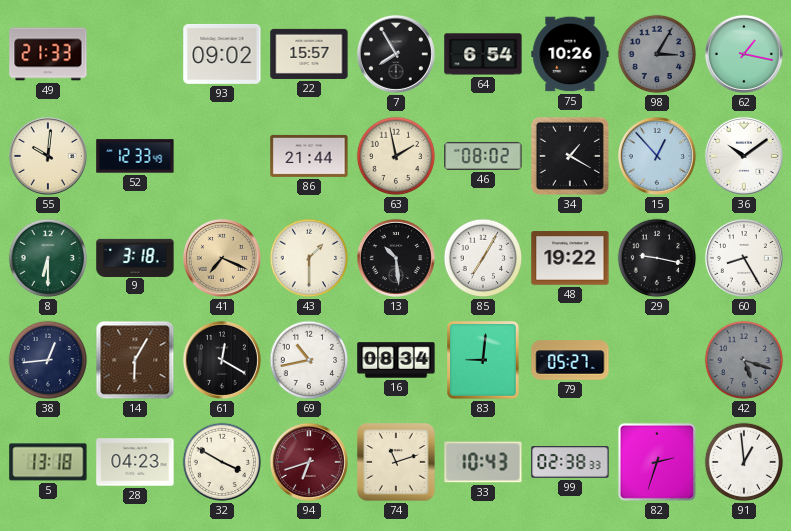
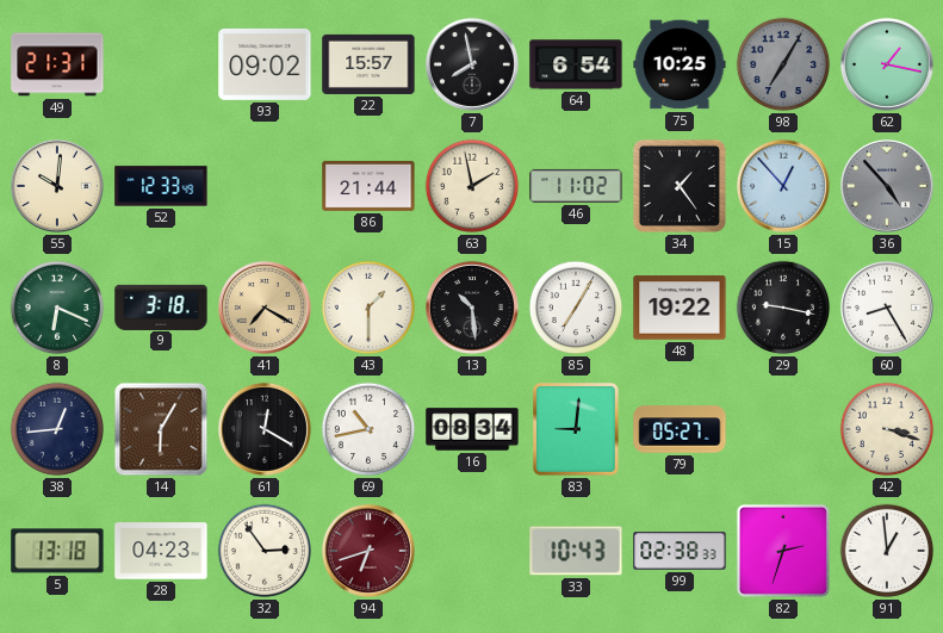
49: 21:33 -> 21:31 (57, 64)
7: 7:55 -> 7:58 (472, 64)
75: 10:26 -> 10:25 (680, 64)
98: 3:05 -> 7:05 (783, 64)
46: 08:02 -> 11:02 (576, 186)
34: 1:20 -> 1:24 (680, 186)
36: 10:09 -> 4:53 (887, 186)
36 dial: white -> grey (887, 186)
8: 6:30 -> 6:19 (57, 308)
41: 7:19 -> 7:20 (265, 308)
42: 5:18 -> 3:18 (887, 429)
42 dial: grey -> cream (887, 429)
32: 3:50 -> 2:54 (265, 551)
74: 11:12 -> none (396, 462)
